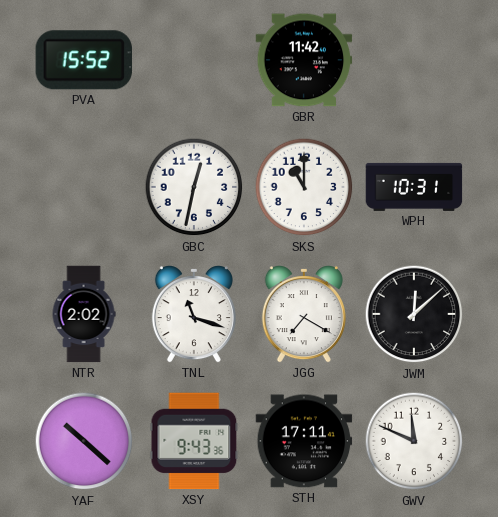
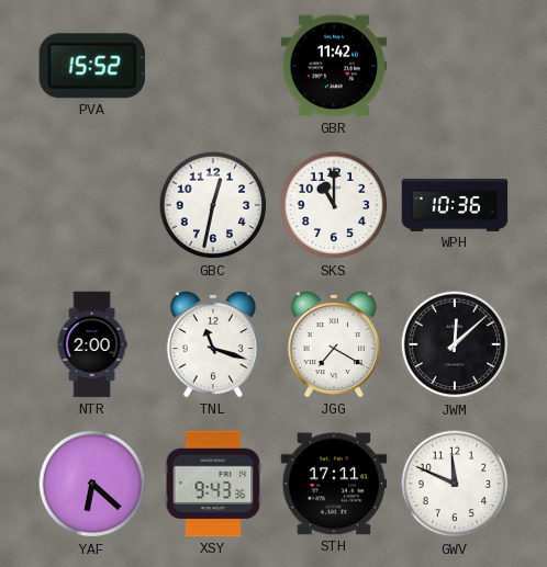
WPH: 10:31 -> 10:36 (455, 205)
NTR: 2:02 -> 2:00 (92, 344)
YAF: 10:22 -> 6:22 (92, 484)
